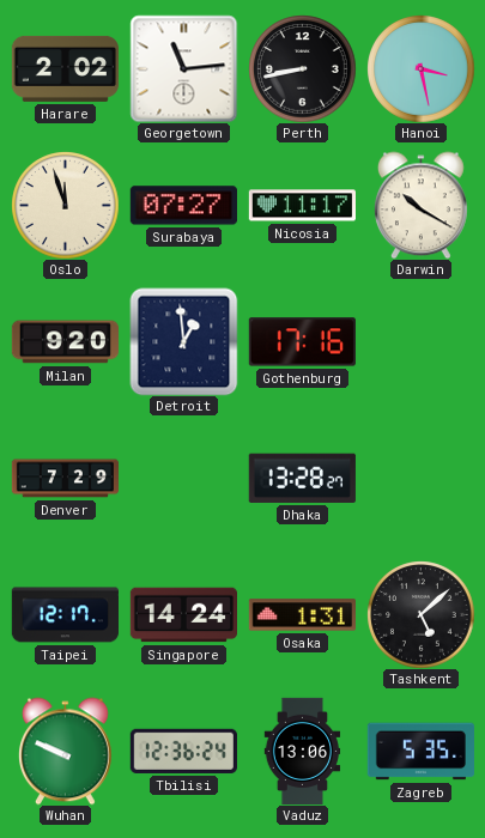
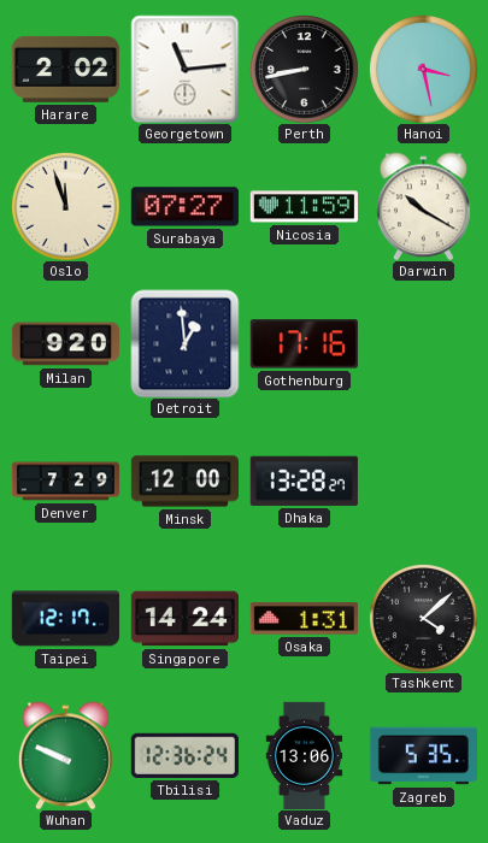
Nicosia: 11:17 -> 11:59 (304, 207)
Minsk: none -> 12:00 (184, 482)
Tashkent: 5:08 -> 4:08 (423, 618)
